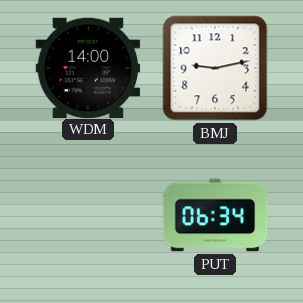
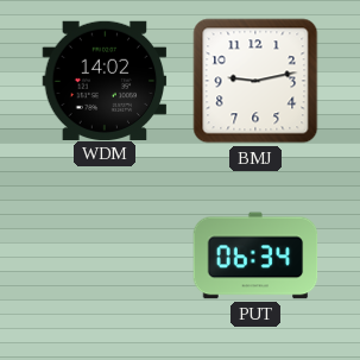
WDM: 14:00 -> 14:02 (105, 80)
